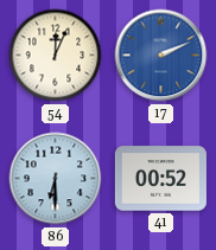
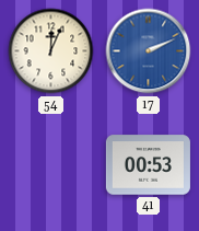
86: 6:30 -> none (56, 179)
41: 00:52 -> 00:53 (148, 165)
